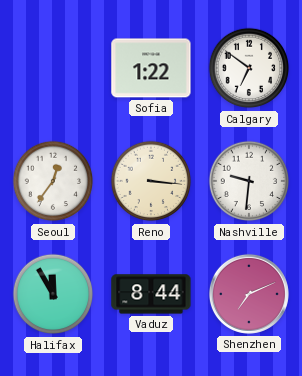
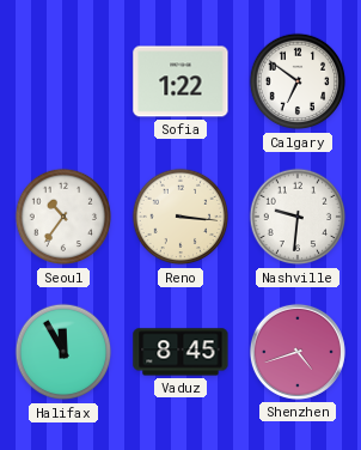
Seoul: 12:36 -> 10:36 (63, 217)
Vaduz: 8:44 -> 8:45 (180, 352)
Shenzhen: 7:11 -> 4:42 (298, 352)
